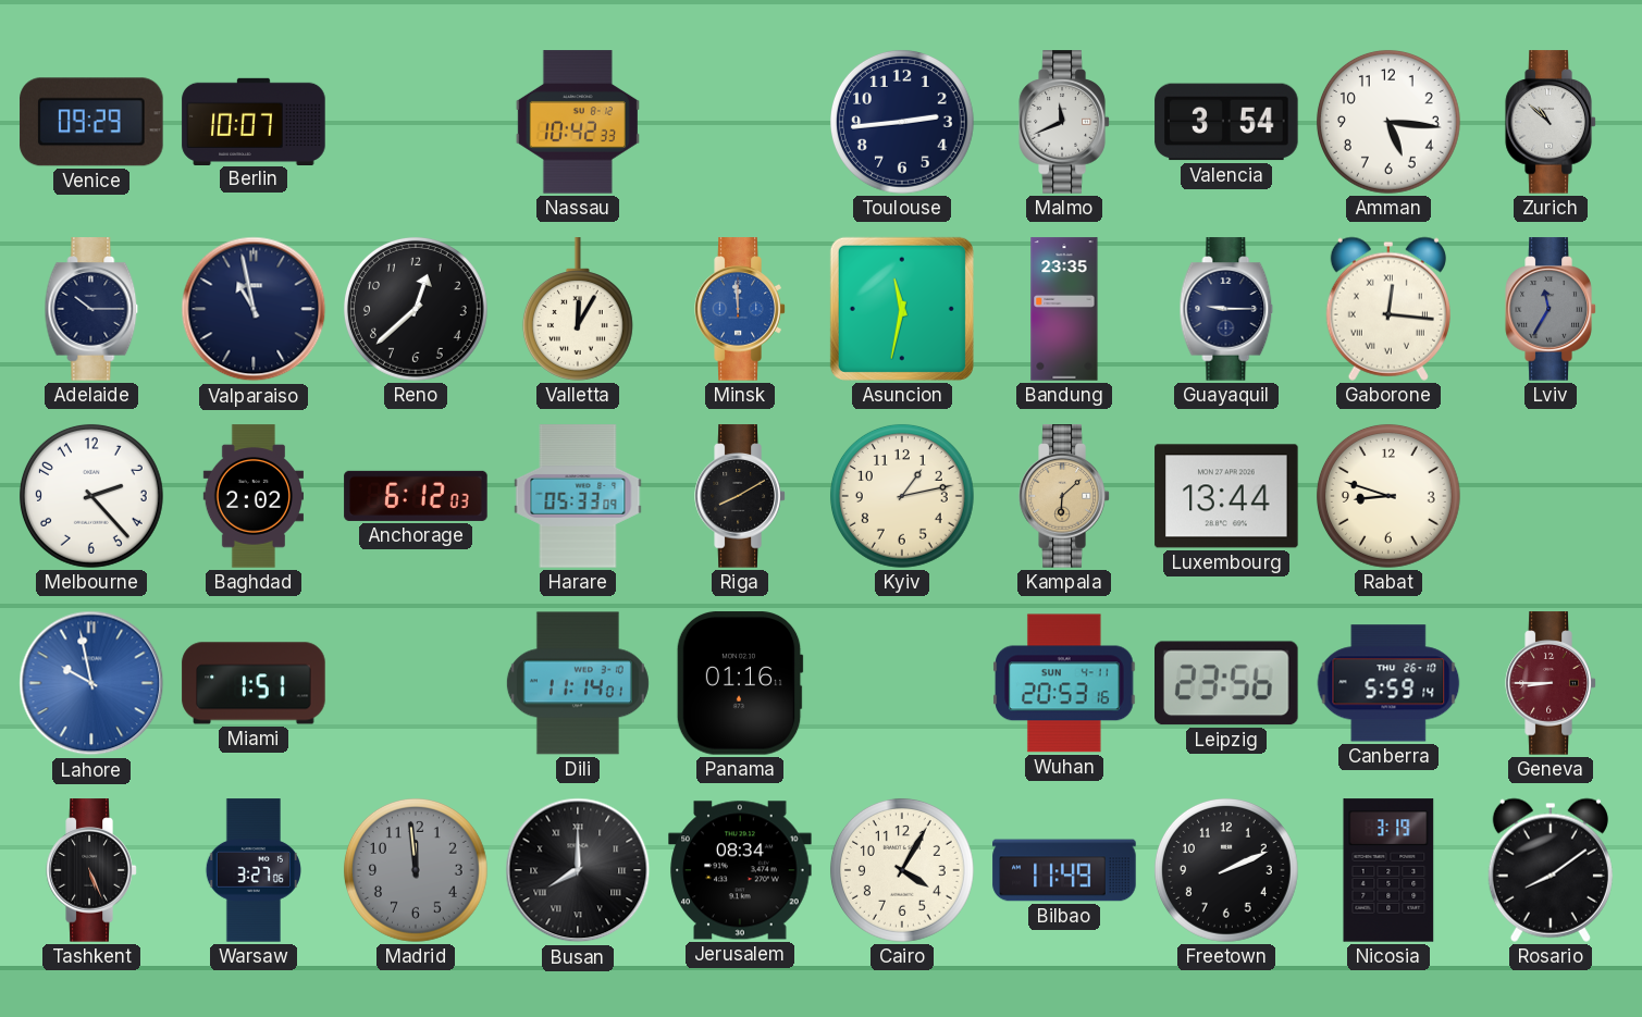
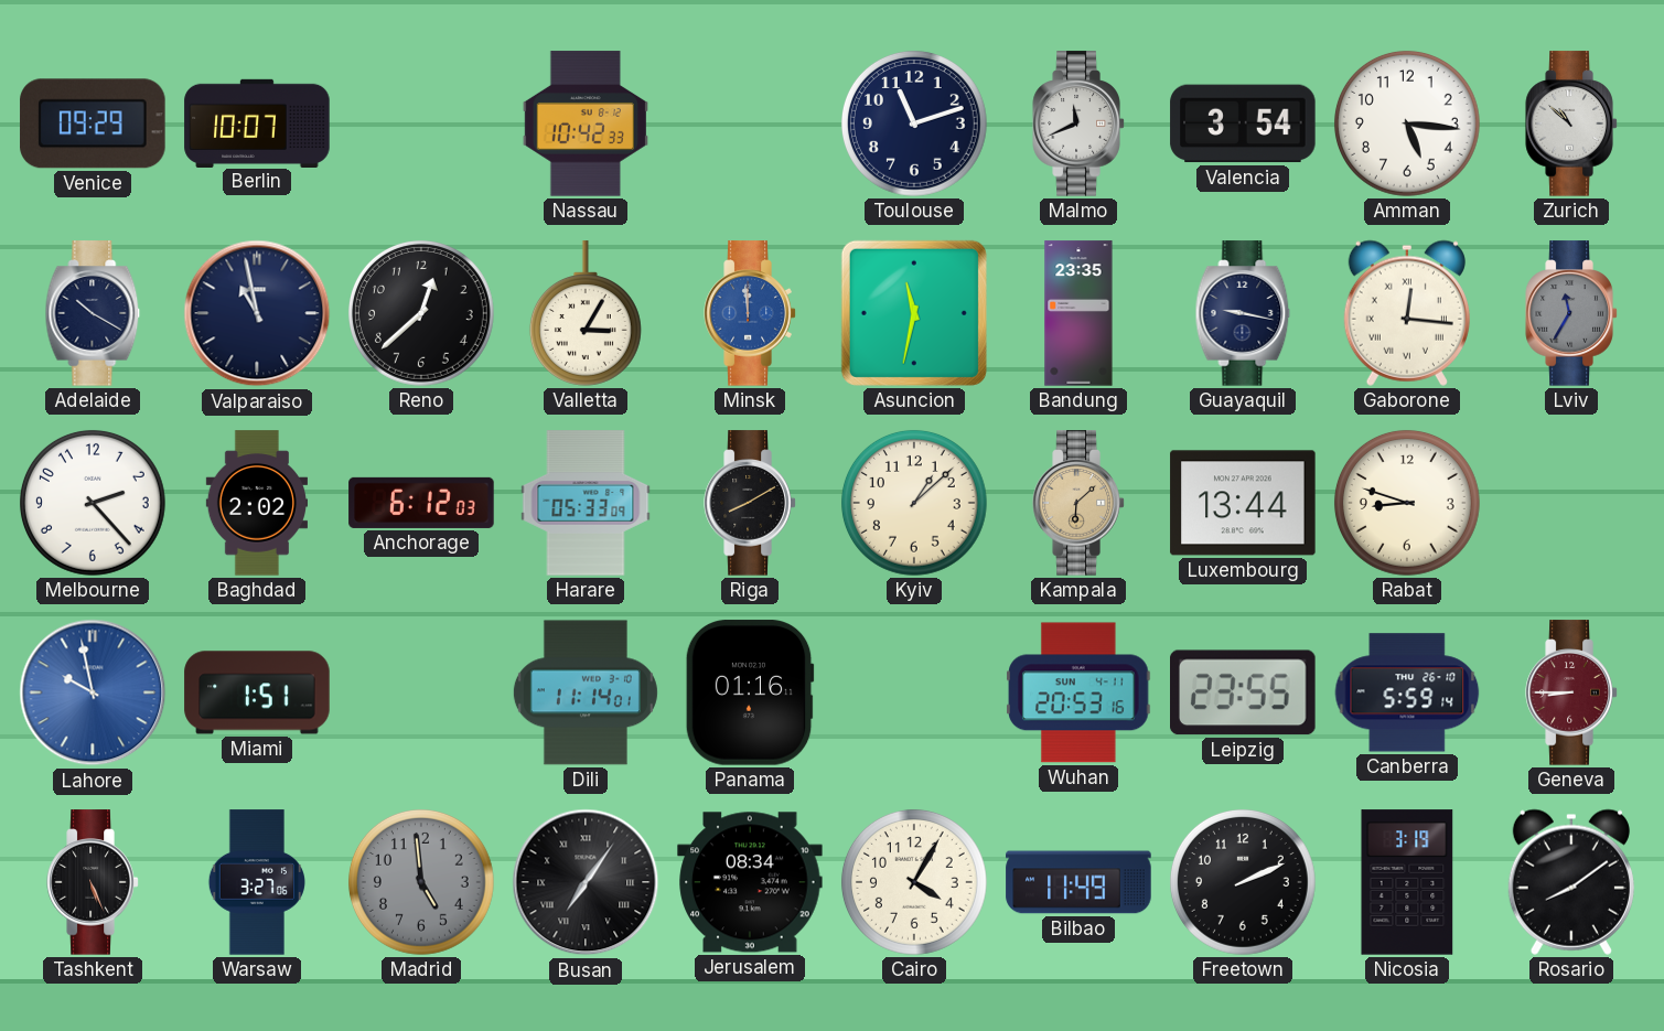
Toulouse: 2:44 -> 11:12 (914, 123)
Adelaide: 10:15 -> 10:20 (93, 313)
Valletta: 12:05 -> 3:05 (586, 313)
Guayaquil: 9:15 -> 9:17 (1243, 313)
Kyiv: 1:13 -> 1:08 (914, 503)
Leipzig: 23:56 -> 23:55 (1244, 692)
Madrid: 11:59 -> 4:59 (421, 882)
Busan: 8:00 -> 7:06 (586, 882)
